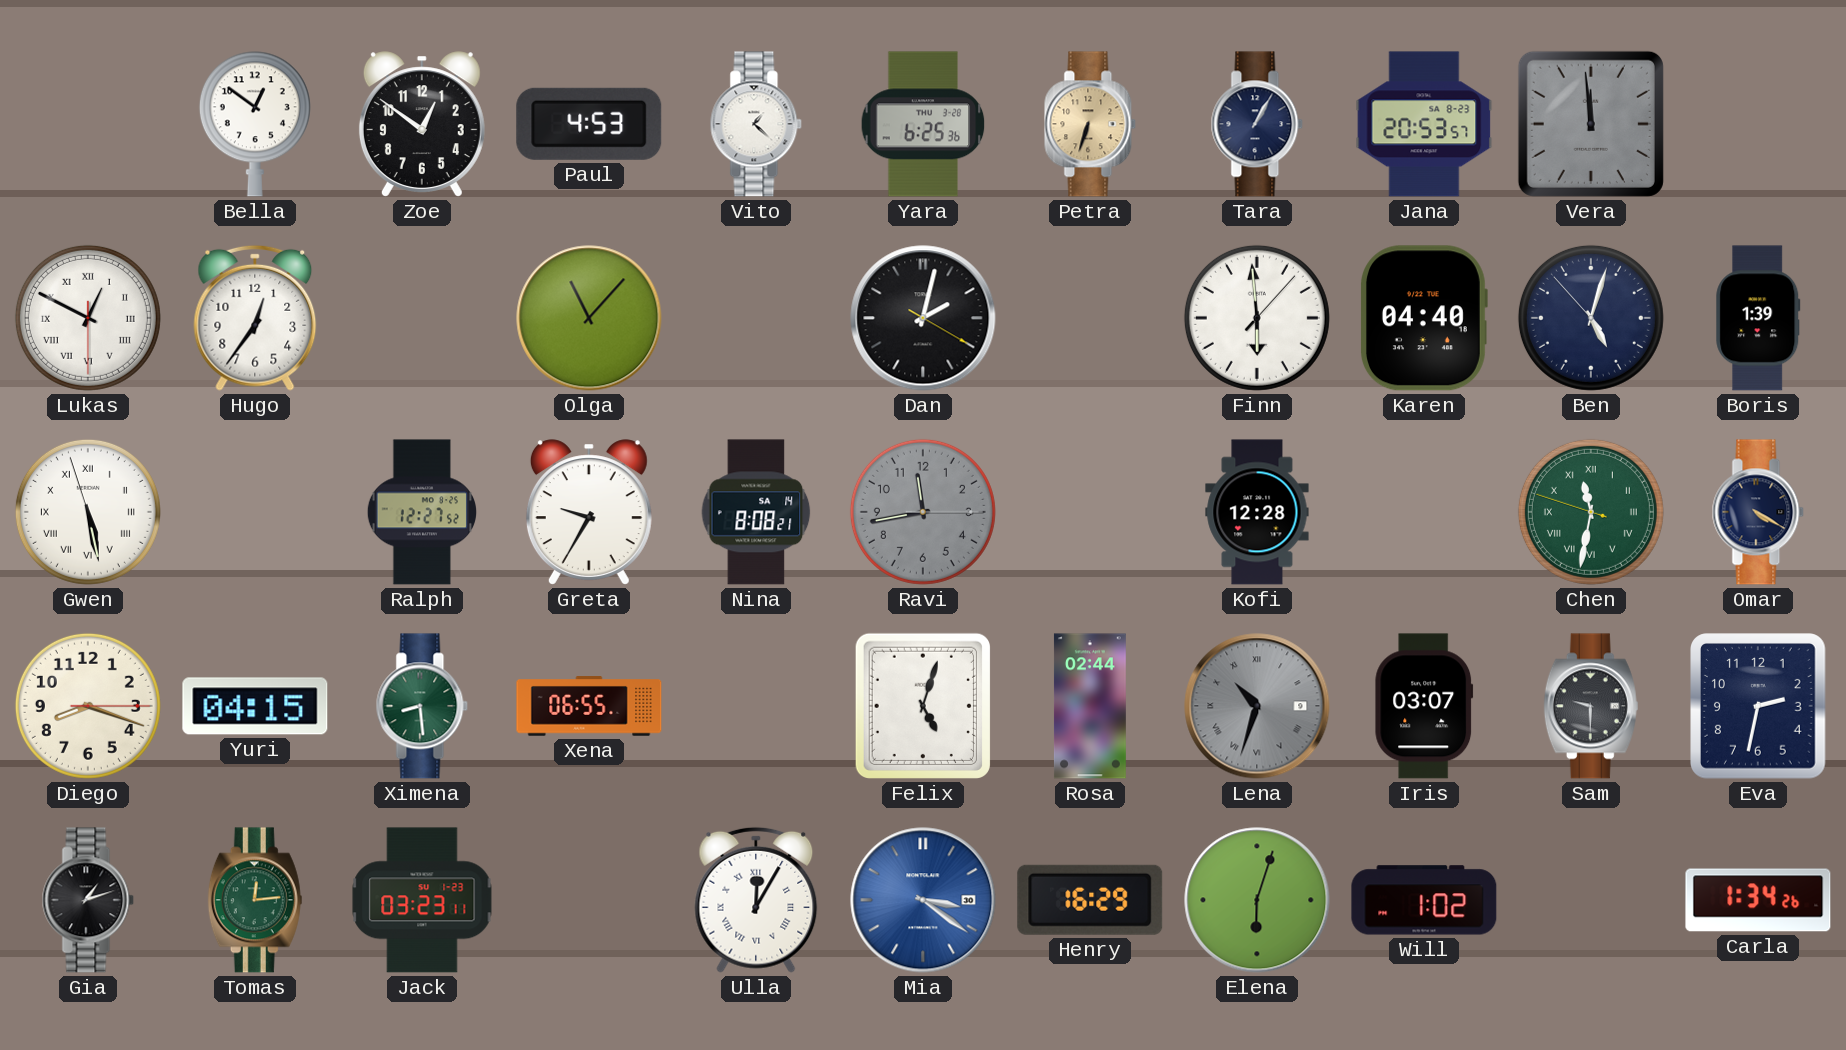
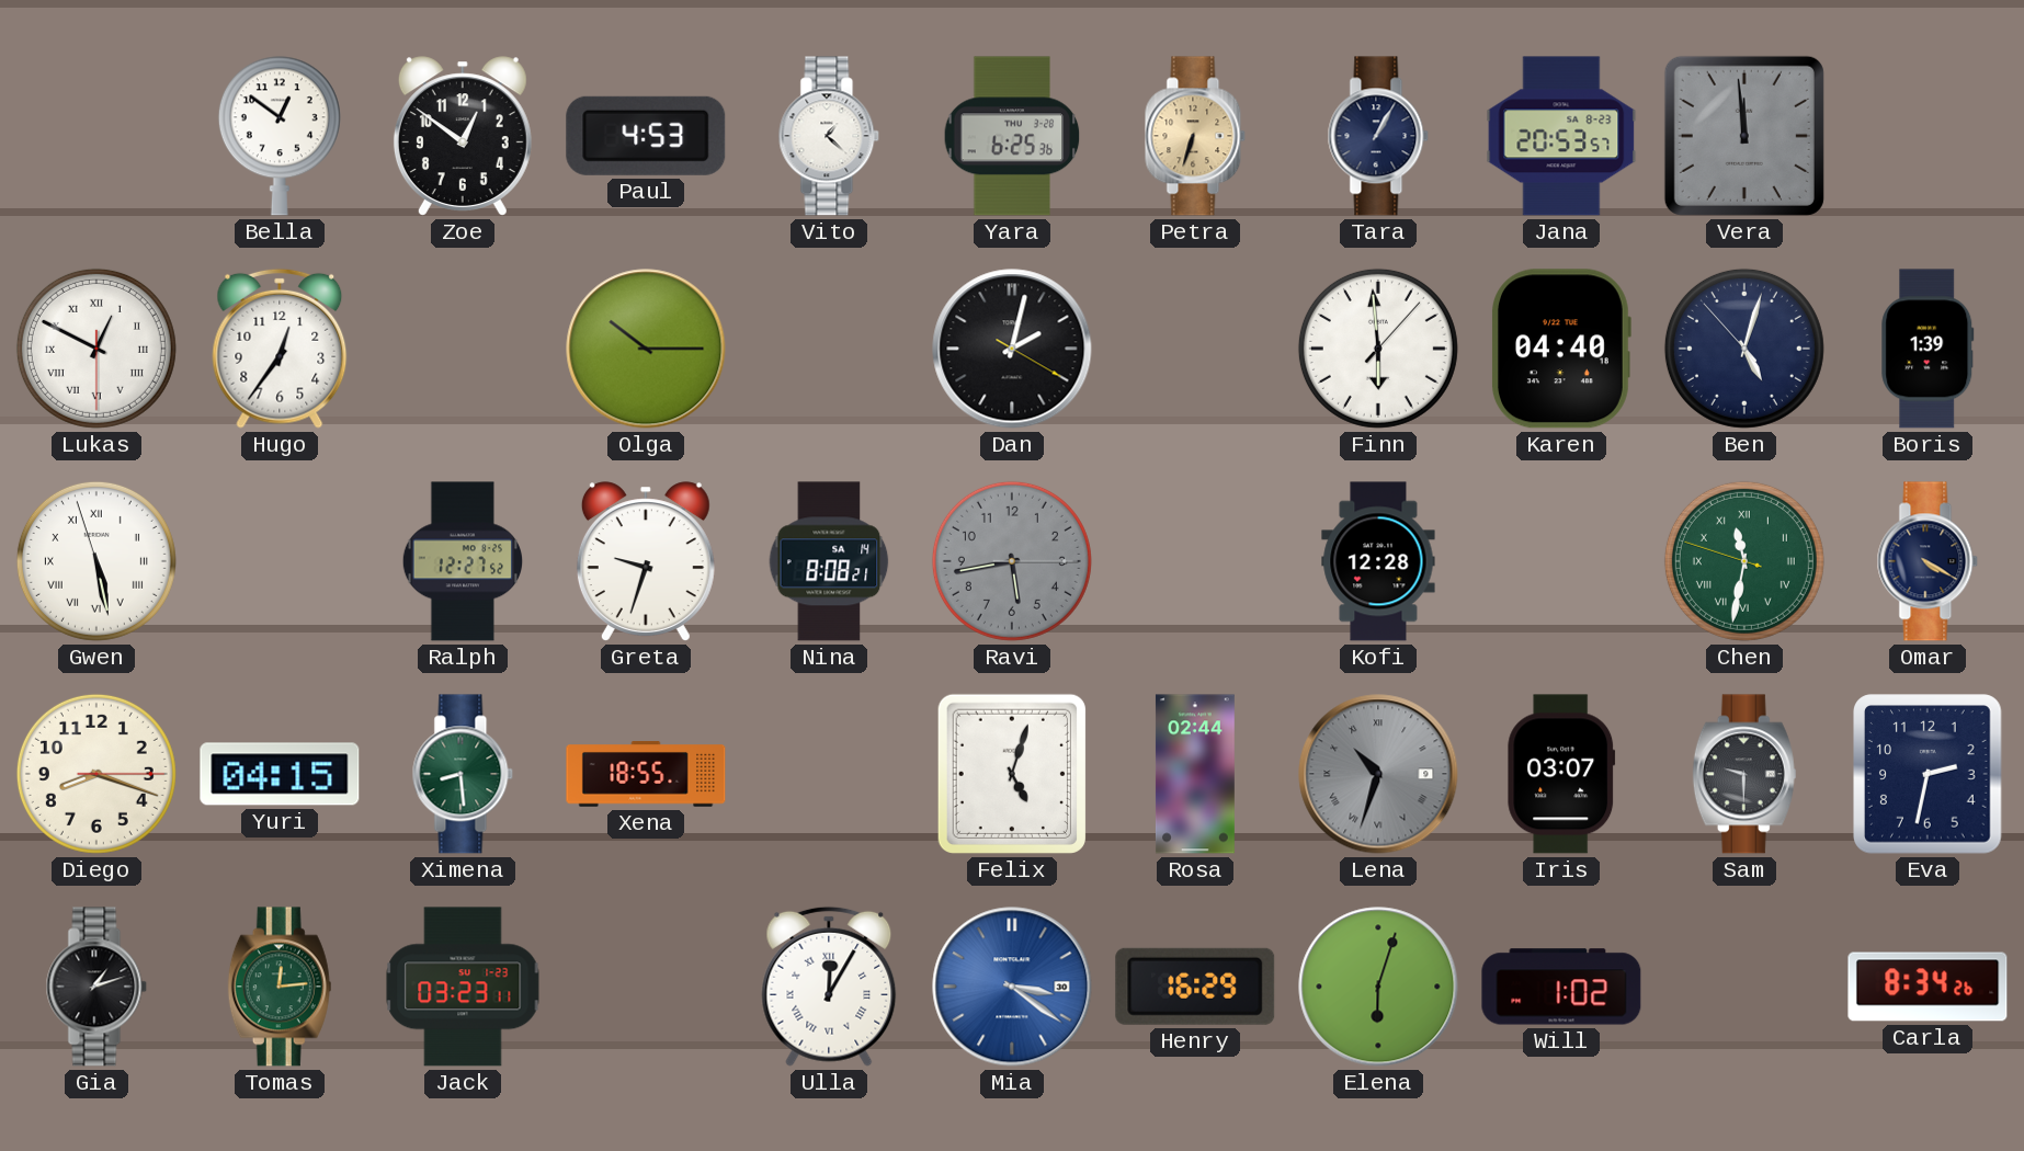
Olga: 11:07 -> 10:15 (646, 349)
Greta: 9:35 -> 9:33 (646, 561)
Ravi: 11:43 -> 5:43 (1012, 561)
Xena: 06:55 -> 18:55 (646, 774)
Carla: 1:34 -> 8:34 (1928, 987)
